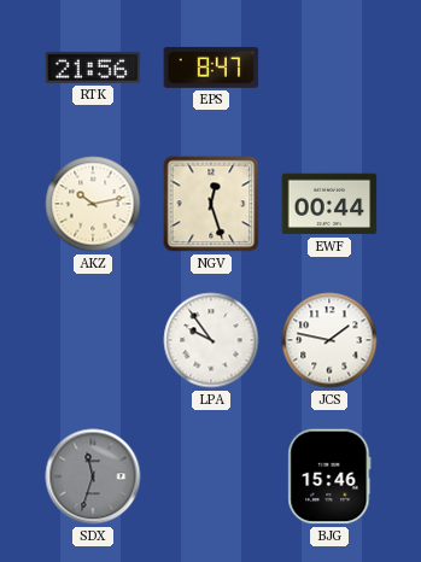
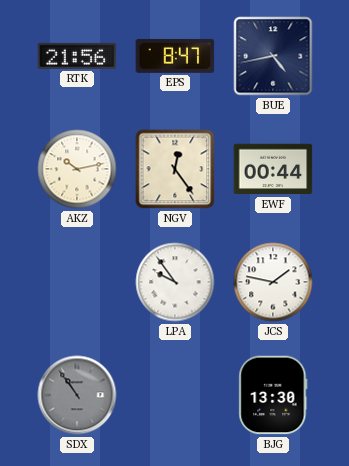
BUE: none -> 4:43 (273, 56)
NGV: 12:27 -> 12:24 (175, 169)
SDX: 11:33 -> 10:54 (77, 395)
BJG: 15:46 -> 13:30 (273, 395)
